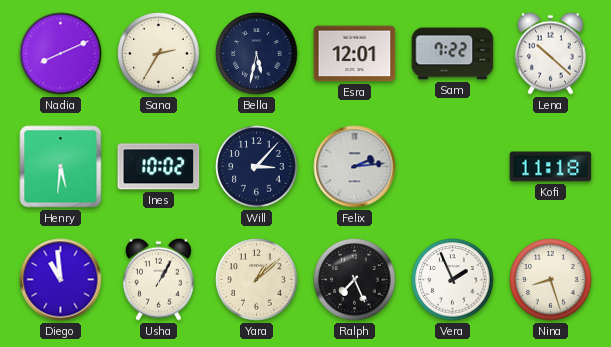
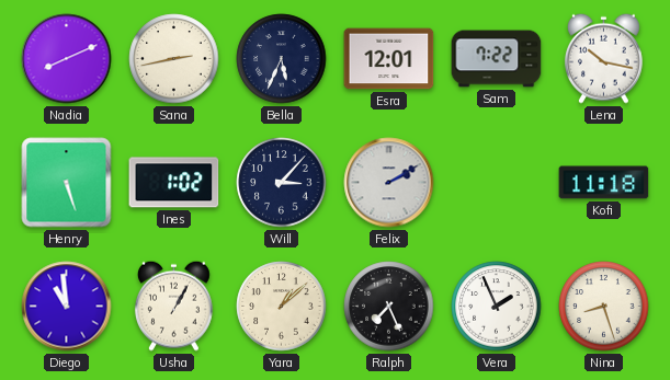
Sana: 2:35 -> 2:43 (174, 59)
Bella: 5:32 -> 5:34 (282, 59)
Lena: 10:22 -> 10:17 (603, 58)
Henry: 5:31 -> 5:27 (67, 183)
Ines: 10:02 -> 1:02 (174, 183)
Felix: 2:14 -> 2:10 (389, 183)
